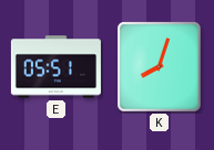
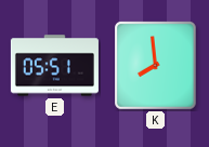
K: 8:03 -> 7:59 (156, 66)
